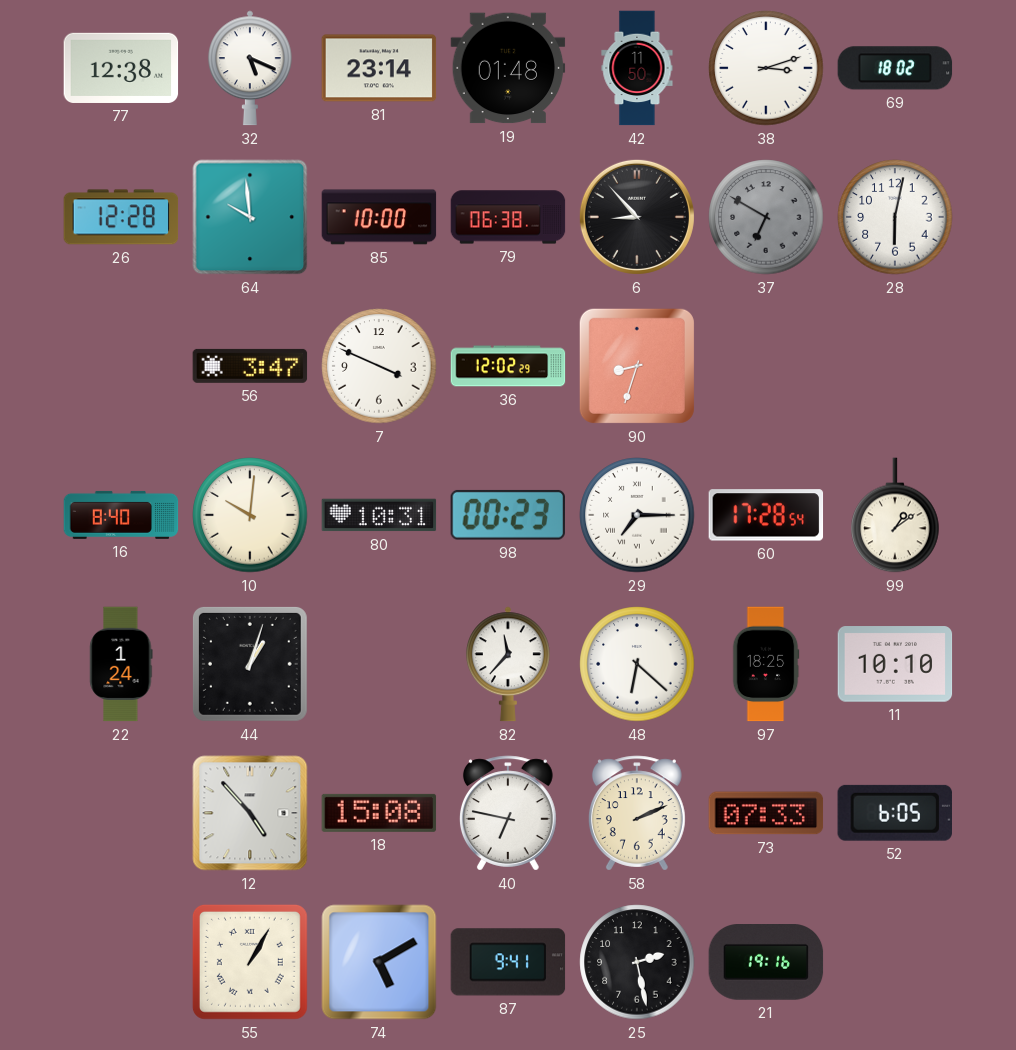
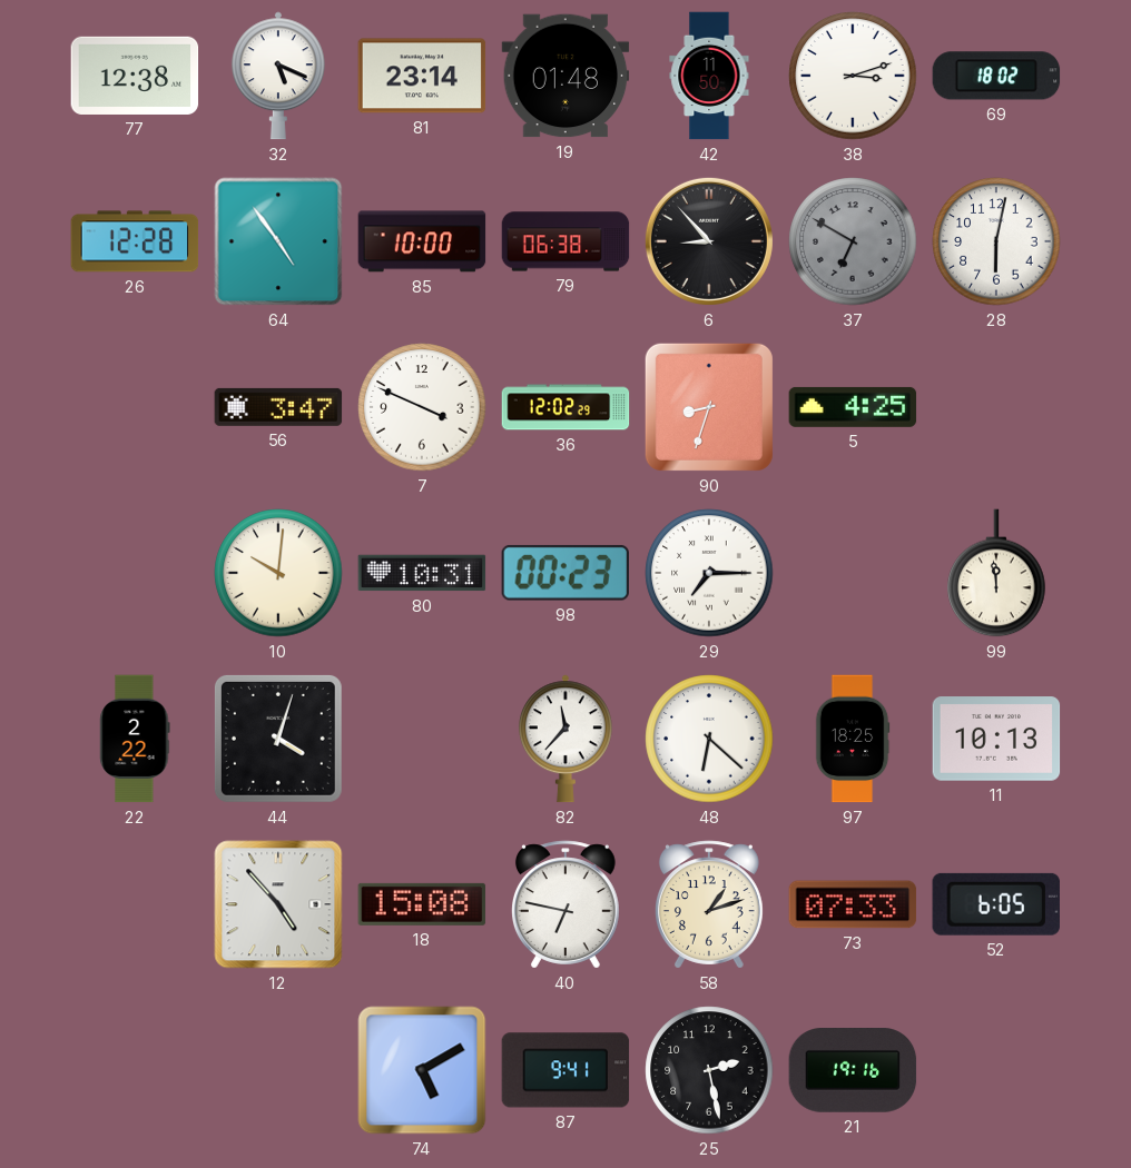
64: 9:59 -> 4:54 (278, 241)
5: none -> 4:25 (853, 407)
16: 8:40 -> none (121, 515)
60: 17:28 -> none (766, 515)
99: 1:09 -> 11:59 (996, 573)
22: 1:24 -> 2:22 (135, 739)
44: 1:03 -> 4:03 (278, 739)
11: 10:10 -> 10:13 (996, 739)
58: 2:11 -> 1:12 (709, 904)
55: 1:05 -> none (250, 962)
